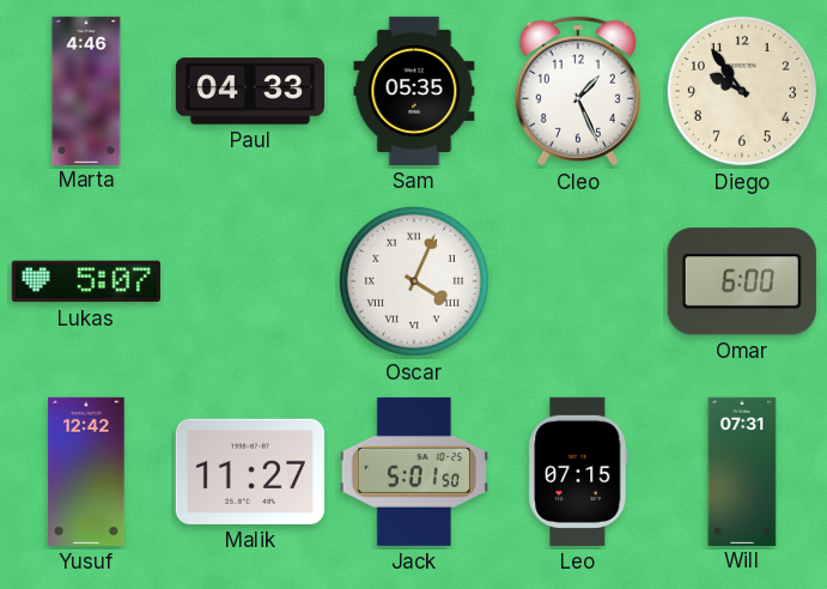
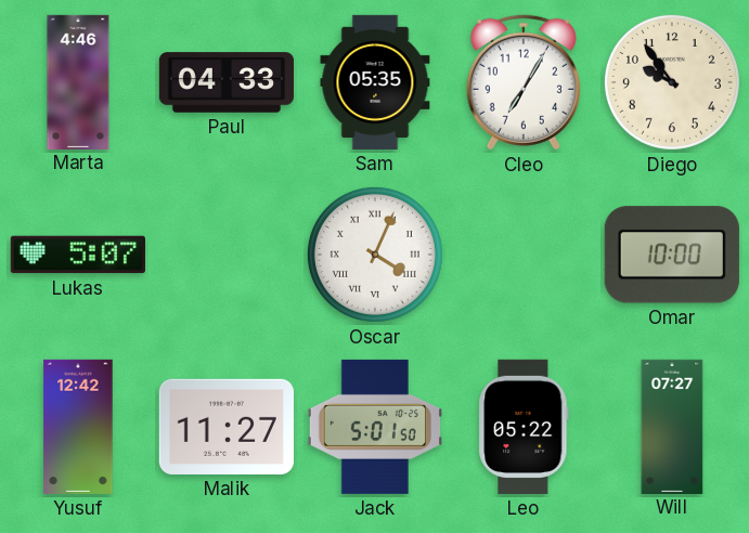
Cleo: 1:26 -> 7:05 (524, 82)
Omar: 6:00 -> 10:00 (672, 255)
Leo: 07:15 -> 05:22 (524, 427)
Will: 07:31 -> 07:27 (672, 426)
